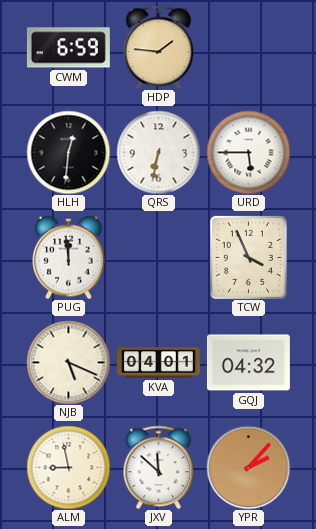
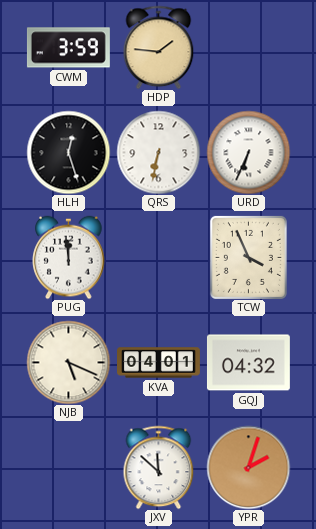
CWM: 6:59 -> 3:59 (68, 48)
HLH: 12:31 -> 12:27 (68, 152)
URD: 5:45 -> 6:34 (248, 152)
ALM: 8:58 -> none (68, 467)
YPR: 2:07 -> 2:03 (248, 467)
